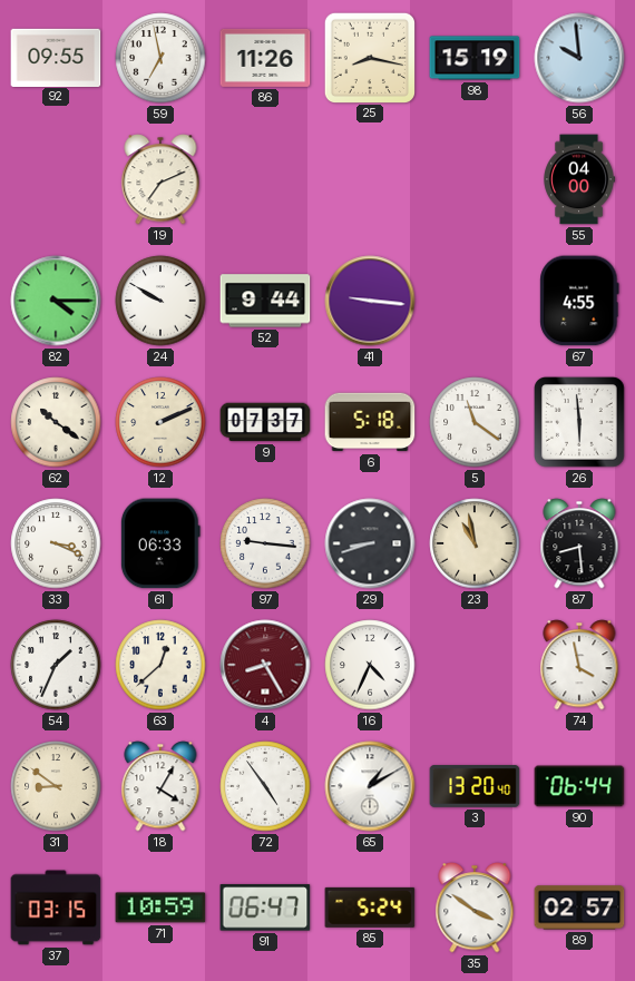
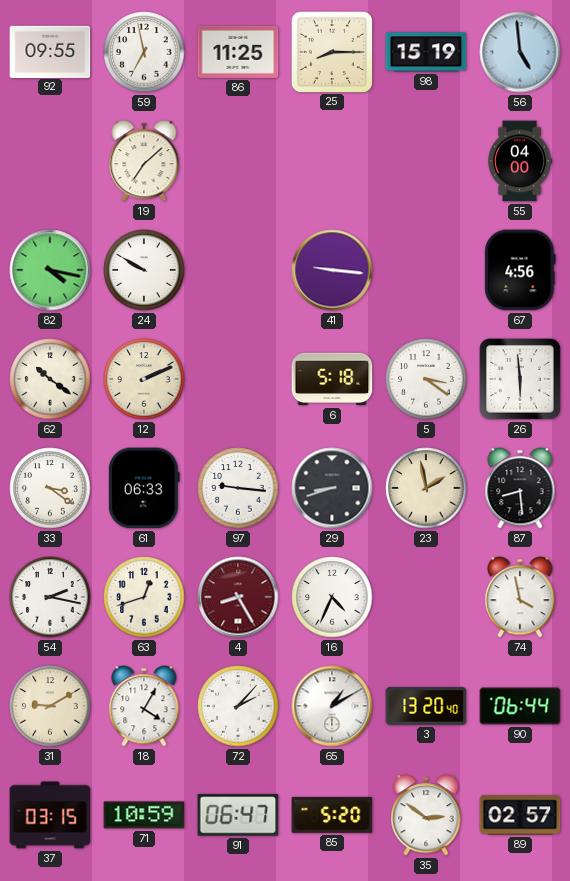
86: 11:26 -> 11:25 (238, 52)
25: 8:17 -> 8:15 (331, 51)
56: 9:59 -> 4:59 (520, 52)
19: 7:11 -> 7:08 (144, 161)
82: 4:15 -> 4:17 (50, 270)
52: 9:44 -> none (265, 301)
67: 4:55 -> 4:56 (520, 270)
9: 07:37 -> none (265, 422)
5: 11:21 -> 3:21 (426, 379)
33: 3:19 -> 3:21 (50, 488)
23: 10:58 -> 1:58 (426, 488)
54: 1:34 -> 2:17 (50, 597)
63: 12:38 -> 12:42 (144, 597)
31: 8:51 -> 9:10 (50, 706)
72: 4:54 -> 2:07 (238, 706)
85: 5:24 -> 5:20 (332, 815)
35: 3:51 -> 2:51 (426, 815)
